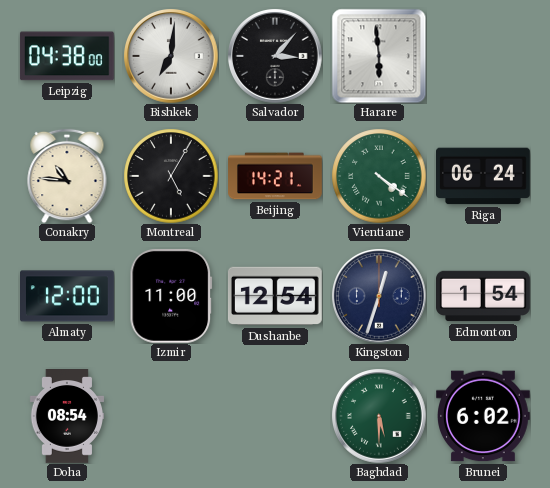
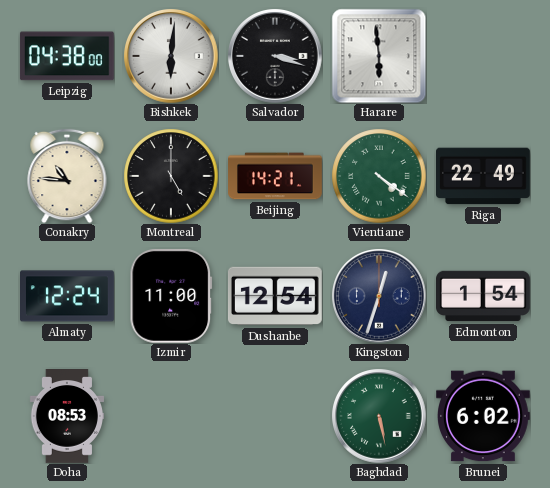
Bishkek: 7:01 -> 6:01 (171, 56)
Salvador: 3:07 -> 3:18 (275, 56)
Montreal: 5:05 -> 5:00 (171, 176)
Riga: 06:24 -> 22:49 (484, 176)
Almaty: 12:00 -> 12:24 (68, 296)
Doha: 08:54 -> 08:53 (66, 417)
Baghdad: 5:30 -> 5:28 (379, 416)
